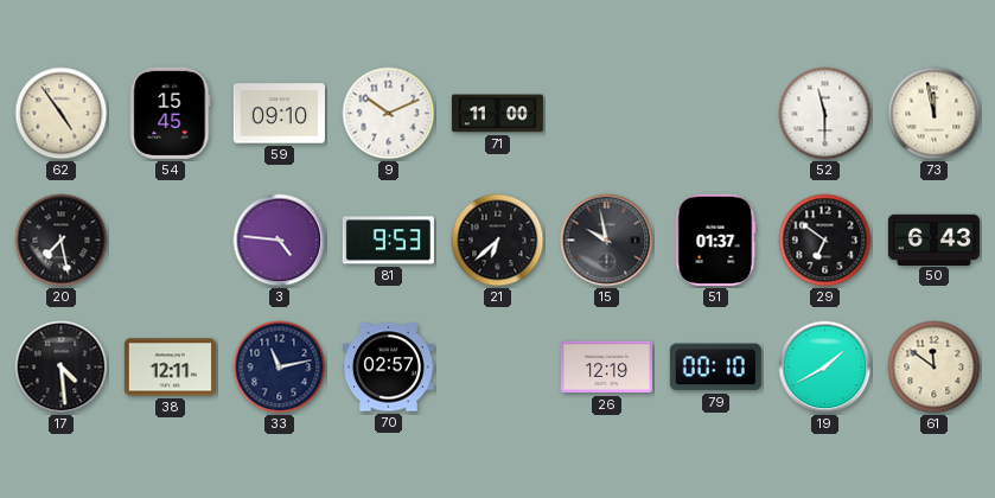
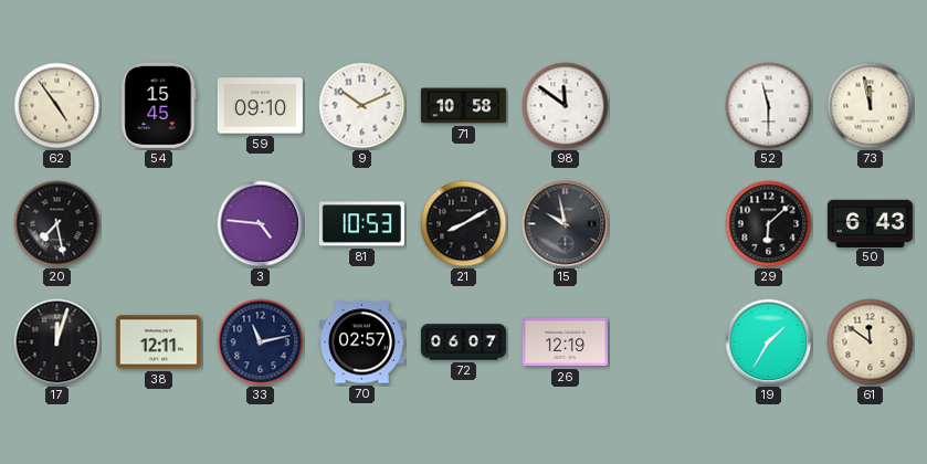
71: 11:00 -> 10:58 (463, 106)
98: none -> 11:51 (566, 106)
81: 9:53 -> 10:53 (361, 224)
21: 6:38 -> 8:10 (464, 224)
51: 01:37 -> none (715, 240)
29: 6:51 -> 6:08 (769, 224)
17: 4:29 -> 12:03 (57, 342)
72: none -> 06:07 (463, 342)
79: 00:10 -> none (715, 368)
19: 1:40 -> 1:35 (769, 342)
